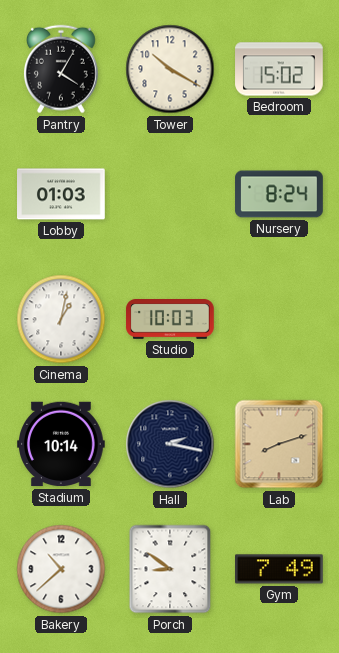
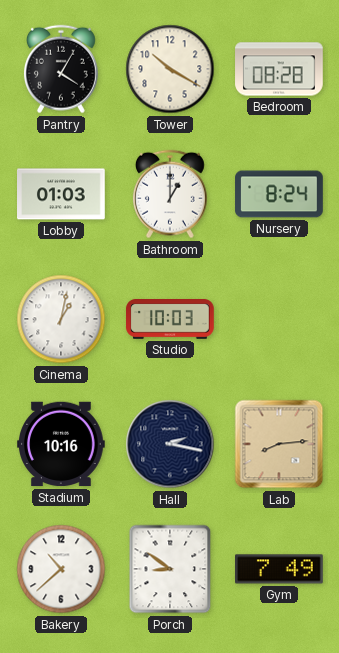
Bedroom: 15:02 -> 08:28 (279, 69)
Bathroom: none -> 1:00 (170, 194)
Stadium: 10:14 -> 10:16 (62, 444)
Lab: 8:12 -> 8:14 (279, 444)
